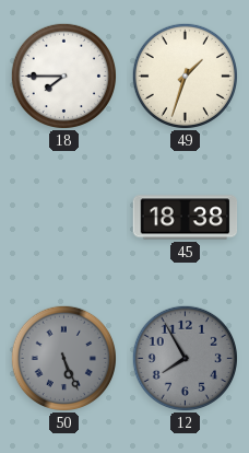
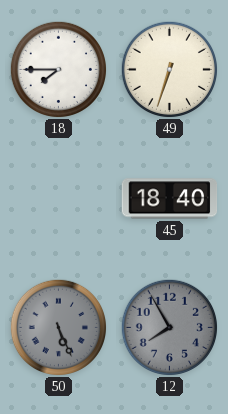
49: 1:33 -> 6:33 (169, 69)
45: 18:38 -> 18:40 (170, 199)
